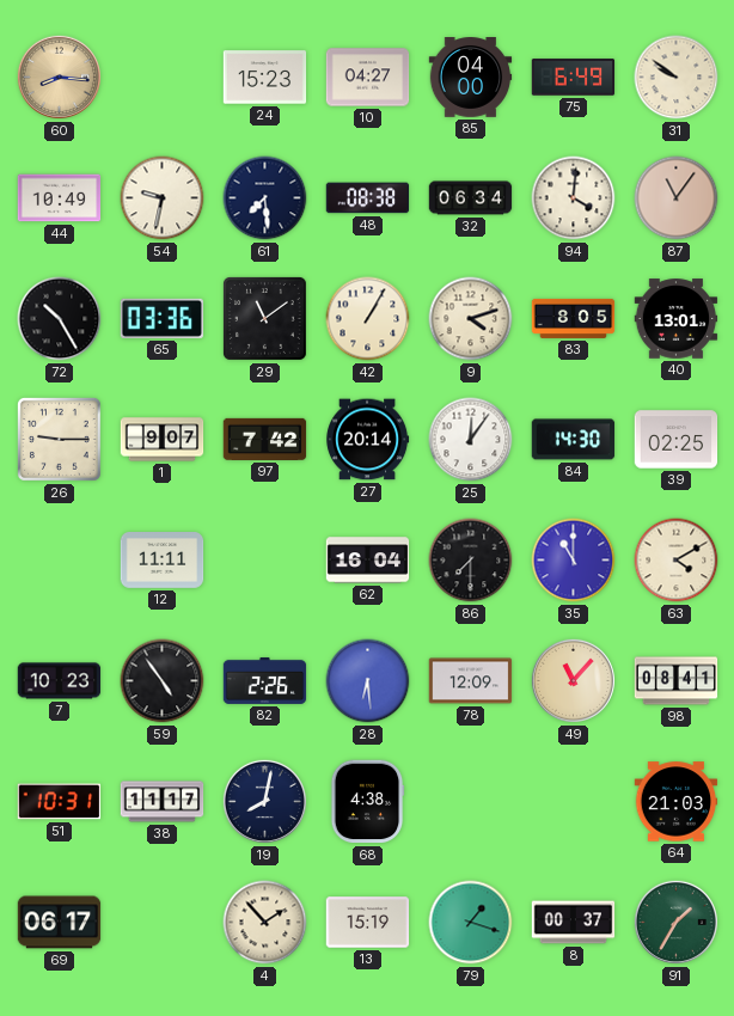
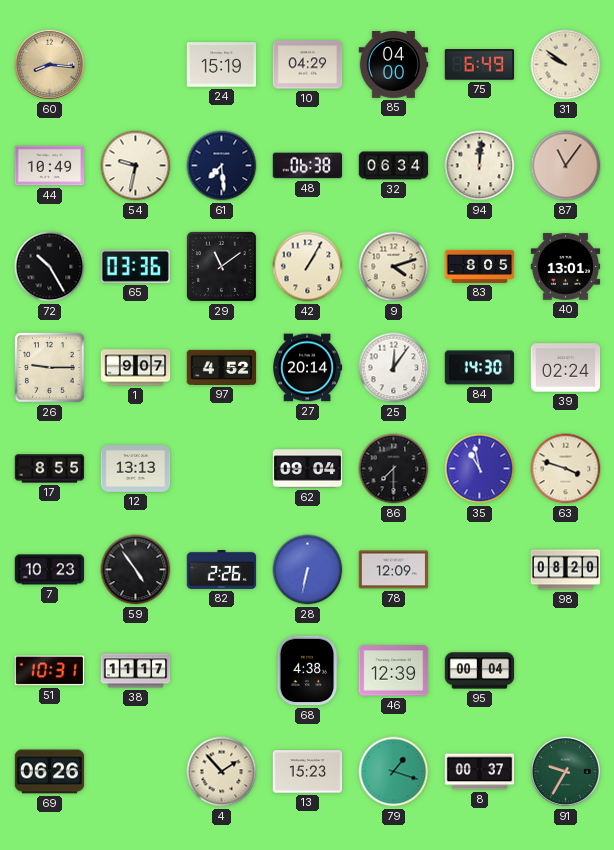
24: 15:23 -> 15:19 (222, 65)
10: 04:27 -> 04:29 (308, 65)
48: 08:38 -> 06:38 (308, 166)
94: 4:01 -> 12:01 (480, 166)
97: 7:42 -> 4:52 (222, 367)
39: 02:25 -> 02:24 (566, 368)
17: none -> 8:55 (50, 469)
12: 11:11 -> 13:13 (136, 469)
62: 16:04 -> 09:04 (308, 469)
35: 11:00 -> 10:58 (480, 469)
63: 4:10 -> 3:48 (566, 469)
28: 6:29 -> 6:32 (308, 570)
49: 11:07 -> none (573, 680)
98: 08:41 -> 08:20 (566, 570)
19: 8:02 -> none (264, 801)
46: none -> 12:39 (394, 671)
95: none -> 00:04 (480, 671)
64: 21:03 -> none (677, 802)
69: 06:17 -> 06:26 (50, 772)
13: 15:19 -> 15:23 (308, 772)
91: 1:35 -> 9:35 (565, 771)
